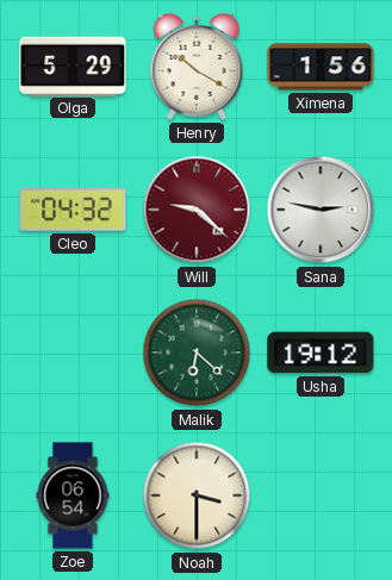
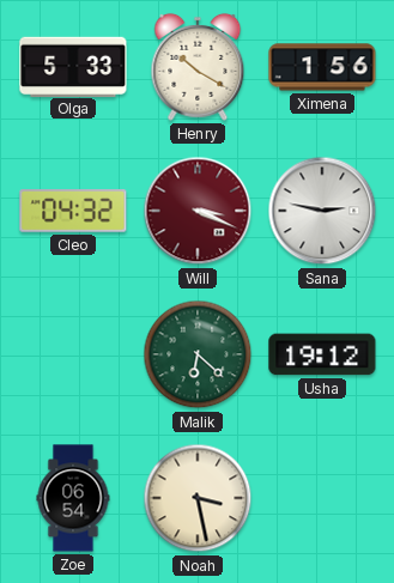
Olga: 5:29 -> 5:33 (73, 66)
Will: 9:22 -> 3:19 (198, 211)
Noah: 3:30 -> 3:28 (198, 498)
